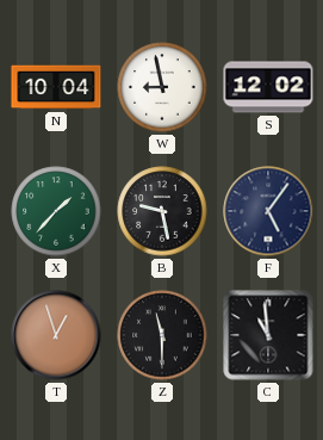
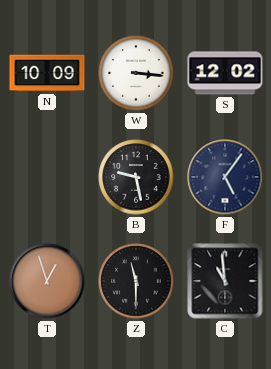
N: 10:04 -> 10:09 (47, 73)
W: 8:58 -> 3:16 (136, 73)
X: 1:37 -> none (56, 211)
